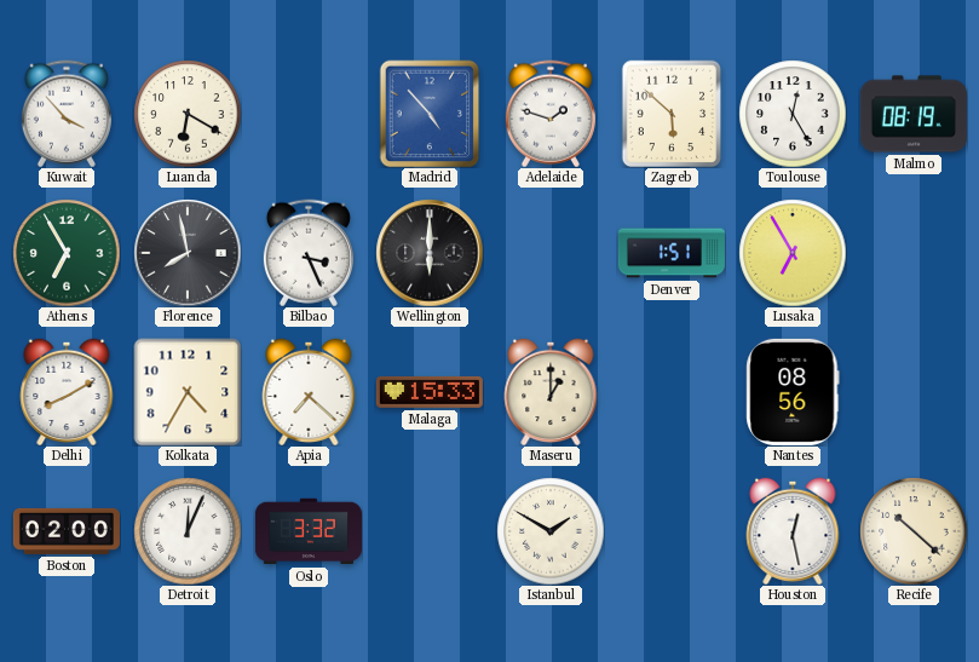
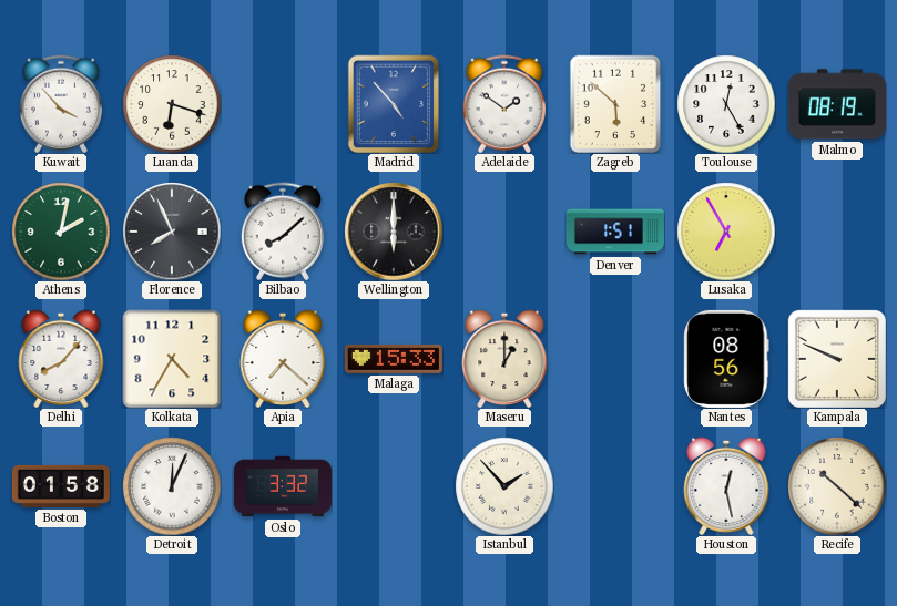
Luanda: 6:20 -> 6:18 (172, 104)
Adelaide: 1:48 -> 1:51 (504, 104)
Athens: 6:55 -> 2:02 (61, 232)
Florence: 7:58 -> 7:56 (172, 232)
Bilbao: 3:26 -> 8:08 (283, 232)
Delhi: 8:10 -> 8:07 (61, 359)
Kampala: none -> 9:49 (837, 359)
Boston: 02:00 -> 01:58 (61, 486)
Istanbul: 1:50 -> 1:53 (504, 486)
